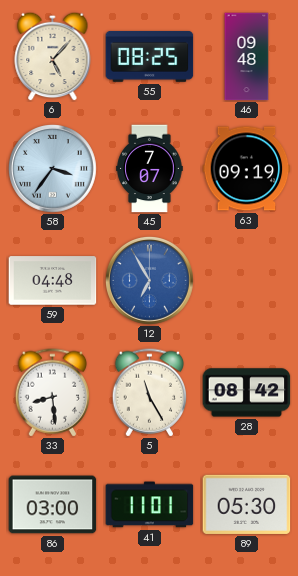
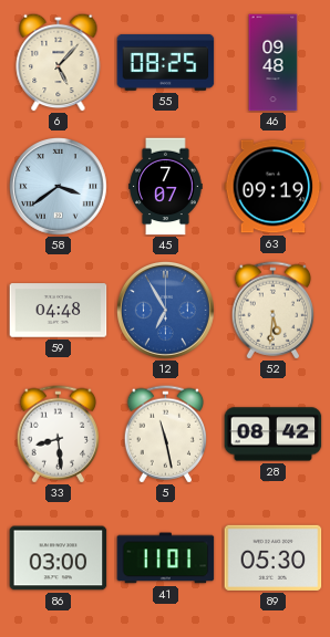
58: 3:36 -> 3:39 (58, 186)
52: none -> 5:31 (274, 311)
5: 11:25 -> 11:28 (166, 435)
